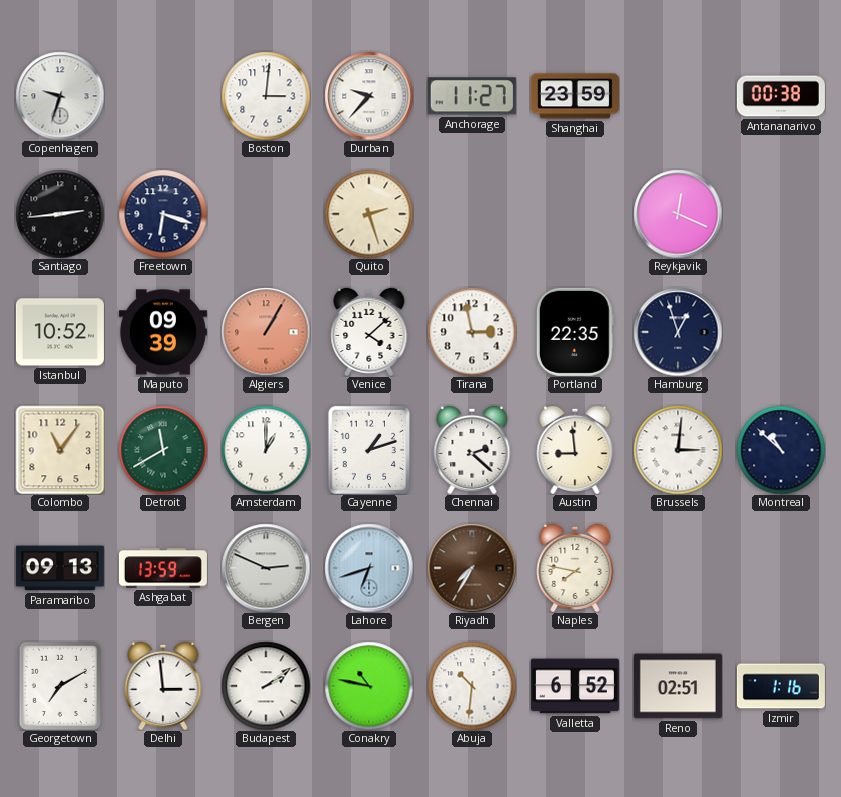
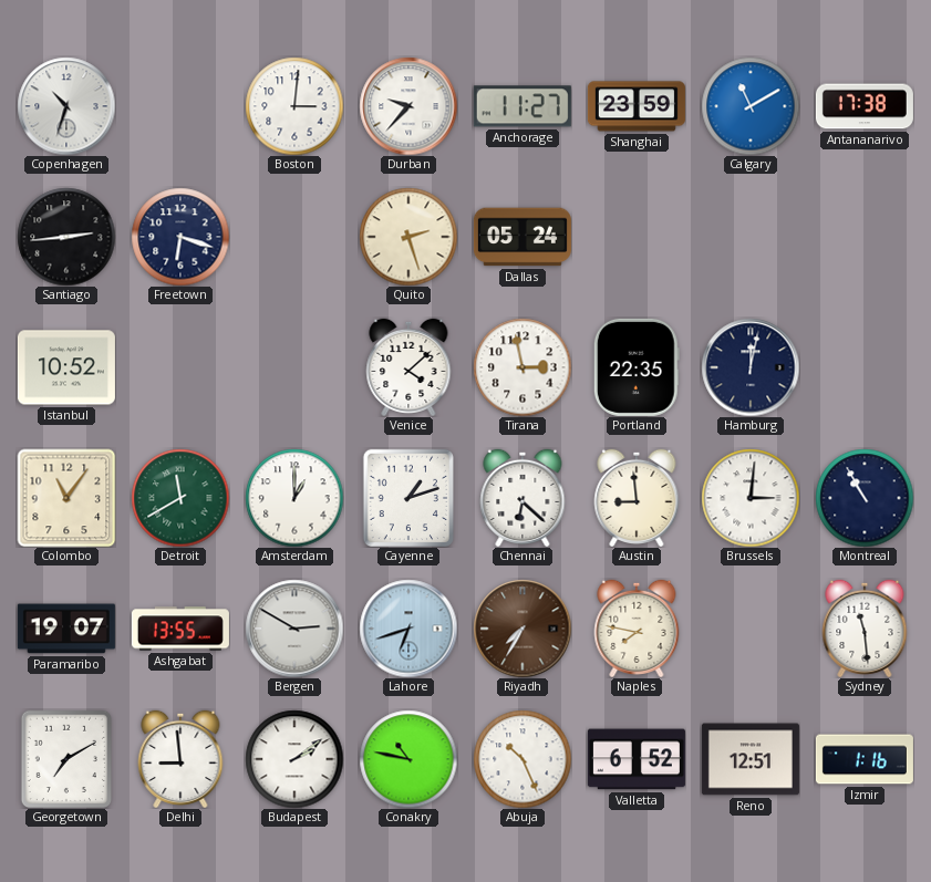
Copenhagen: 9:33 -> 10:33 (66, 106)
Calgary: none -> 11:10 (751, 106)
Antananarivo: 00:38 -> 17:38 (865, 106)
Dallas: none -> 05:24 (523, 237)
Reykjavik: 12:19 -> none (678, 214)
Maputo: 09:39 -> none (163, 332)
Algiers: 1:05 -> none (266, 332)
Hamburg: 12:57 -> 12:02 (751, 367)
Chennai: 2:22 -> 6:22 (523, 497)
Montreal: 10:52 -> 10:55 (865, 498)
Paramaribo: 09:13 -> 19:07 (66, 629)
Ashgabat: 13:59 -> 13:55 (180, 629)
Bergen: 2:49 -> 2:50 (294, 629)
Sydney: none -> 11:29 (865, 627)
Delhi: 2:59 -> 8:59 (180, 758)
Abuja: 10:31 -> 10:26 (523, 759)
Reno: 02:51 -> 12:51 (751, 759)
